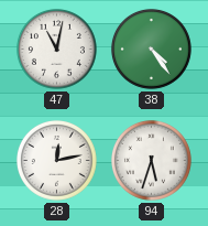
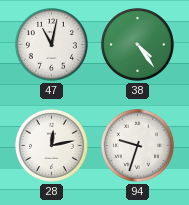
94: 5:33 -> 9:33 (137, 145)
